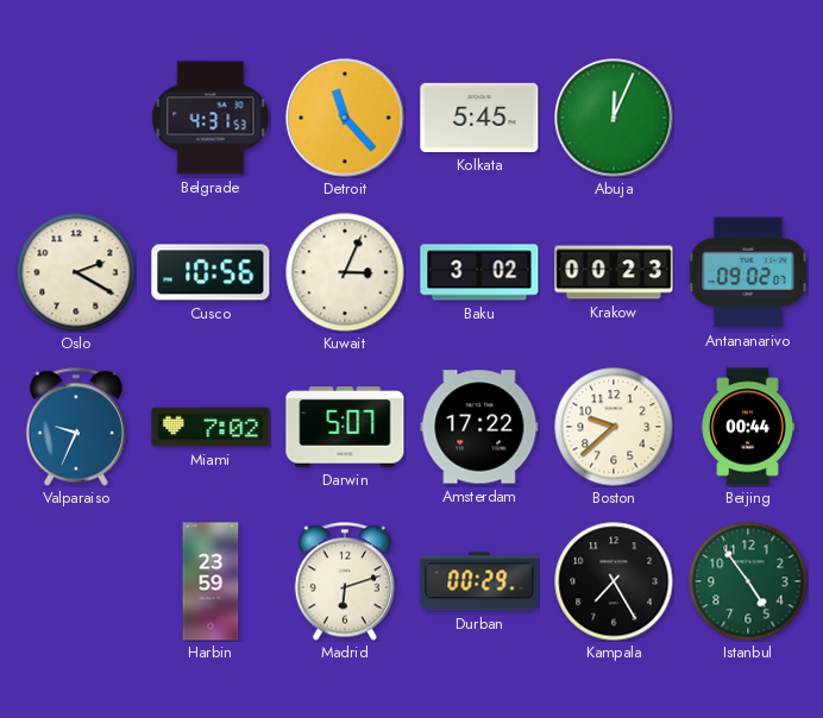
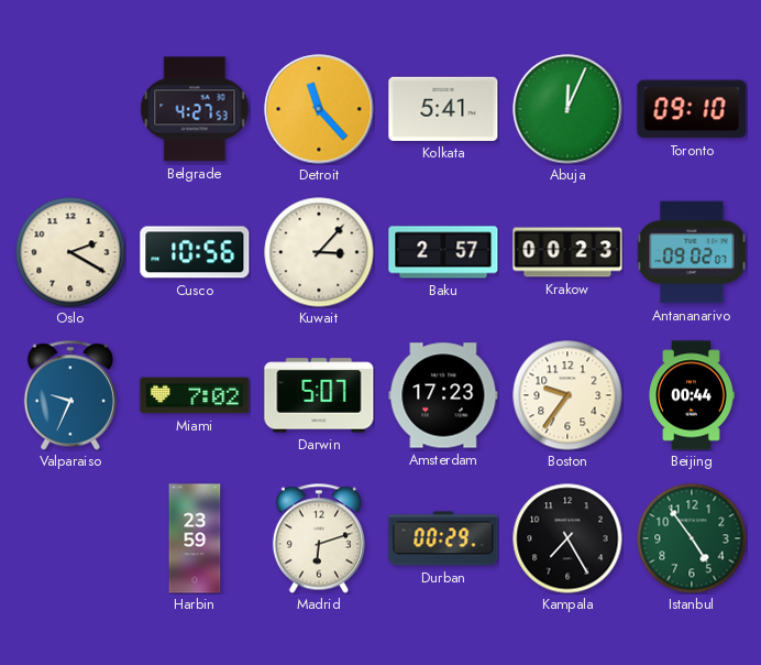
Belgrade: 4:31 -> 4:27 (195, 109)
Kolkata: 5:45 -> 5:41 (443, 109)
Toronto: none -> 09:10 (692, 109)
Kuwait: 3:04 -> 3:07 (319, 252)
Baku: 3:02 -> 2:57 (443, 252)
Amsterdam: 17:22 -> 17:23 (443, 395)
Boston: 9:38 -> 9:36 (567, 395)
